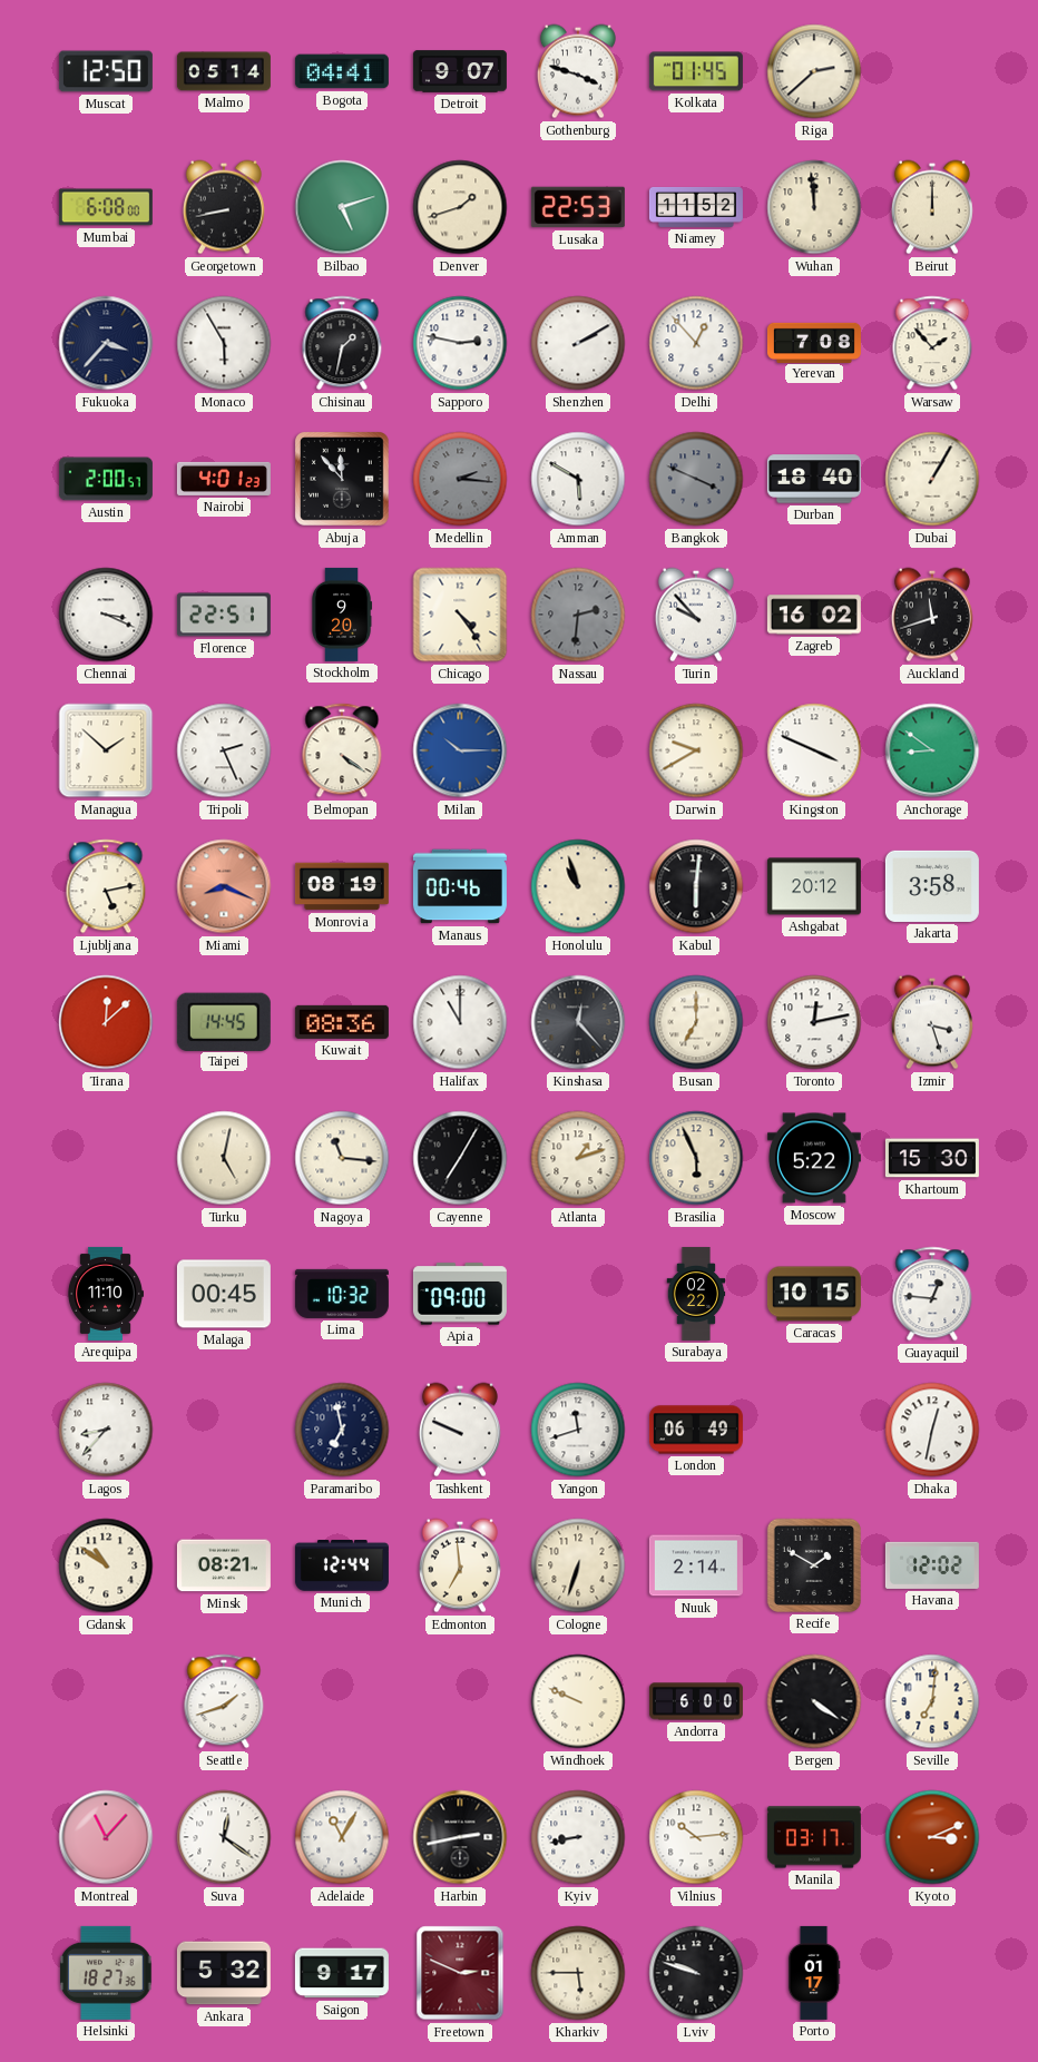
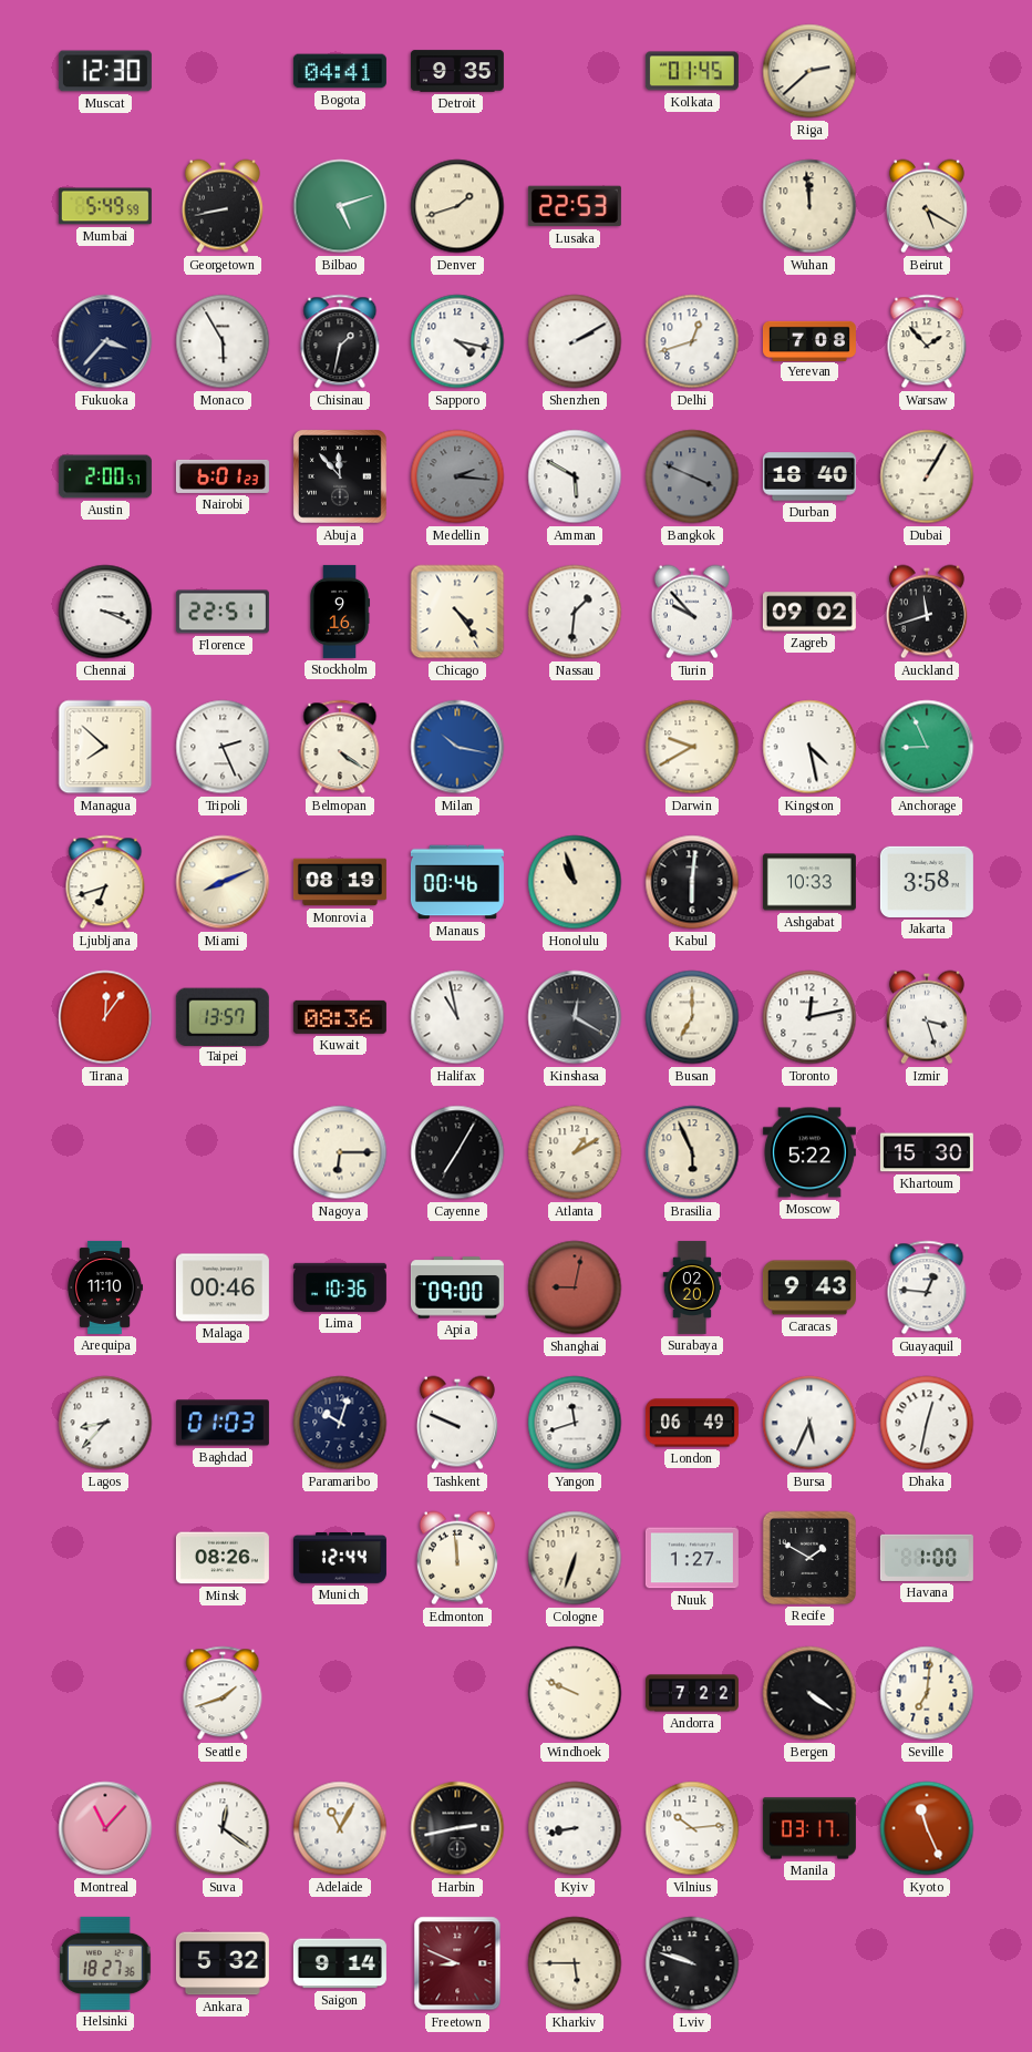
Muscat: 12:50 -> 12:30 (105, 71)
Malmo: 05:14 -> none (224, 71)
Detroit: 9:07 -> 9:35 (457, 71)
Gothenburg: 3:48 -> none (578, 71)
Mumbai: 6:08 -> 5:49 (105, 206)
Niamey: 11:52 -> none (696, 207)
Beirut: 12:00 -> 5:20 (927, 206)
Sapporo: 2:47 -> 4:17 (457, 341)
Delhi: 12:53 -> 12:42 (692, 341)
Nairobi: 4:01 -> 6:01 (223, 476)
Stockholm: 9:20 -> 9:16 (340, 612)
Nassau: 2:31 -> 1:31 (575, 612)
Nassau dial: grey -> white (575, 612)
Zagreb: 16:02 -> 09:02 (809, 612)
Managua: 1:52 -> 7:52 (105, 747)
Milan: 10:15 -> 10:17 (457, 747)
Kingston: 3:49 -> 4:28 (809, 747)
Anchorage: 8:51 -> 8:56 (927, 747)
Ljubljana: 5:13 -> 6:42 (105, 882)
Miami: 8:19 -> 8:11 (223, 882)
Miami dial: salmon -> cream (223, 882)
Ashgabat: 20:12 -> 10:33 (809, 882)
Tirana: 12:08 -> 12:06 (105, 1017)
Taipei: 14:45 -> 13:57 (223, 1016)
Halifax: 11:00 -> 10:58 (457, 1017)
Kinshasa: 12:23 -> 12:20 (575, 1017)
Turku: 5:02 -> none (224, 1158)
Nagoya: 11:16 -> 6:15 (340, 1152)
Atlanta: 1:12 -> 1:10 (575, 1152)
Malaga: 00:45 -> 00:46 (223, 1287)
Lima: 10:32 -> 10:36 (340, 1287)
Shanghai: none -> 9:02 (575, 1287)
Surabaya: 02:22 -> 02:20 (692, 1287)
Caracas: 10:15 -> 9:43 (809, 1287)
Baghdad: none -> 01:03 (223, 1423)
Paramaribo: 6:58 -> 10:03 (340, 1423)
Bursa: none -> 5:34 (809, 1423)
Gdansk: 10:51 -> none (106, 1565)
Minsk: 08:21 -> 08:26 (223, 1558)
Edmonton: 6:59 -> 11:59 (457, 1558)
Nuuk: 2:14 -> 1:27 (692, 1558)
Havana: 12:02 -> 1:00 (927, 1558)
Andorra: 6:00 -> 7:22 (692, 1693)
Kyoto: 3:11 -> 11:26 (927, 1828)
Saigon: 9:17 -> 9:14 (340, 1963)
Freetown: 2:49 -> 8:49 (457, 1963)
Porto: 01:17 -> none (814, 1973)
